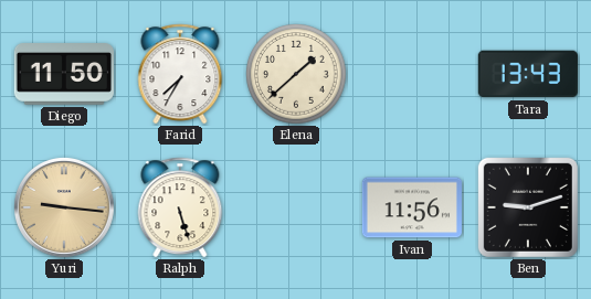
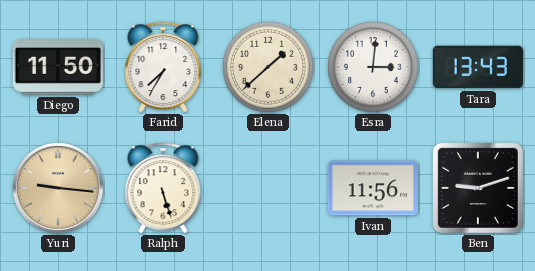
Esra: none -> 3:01 (373, 67)
